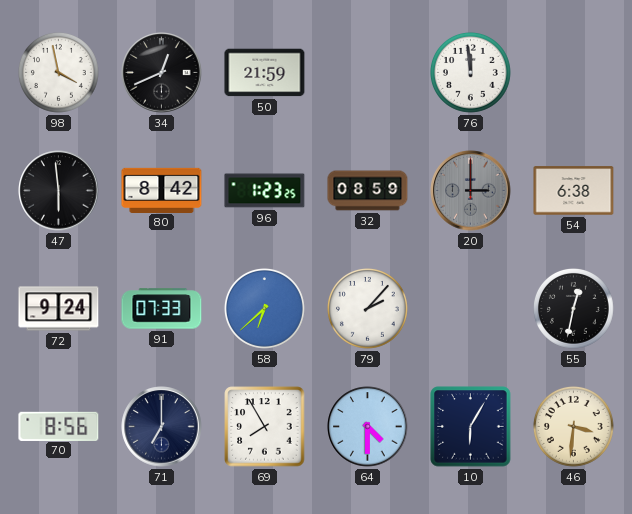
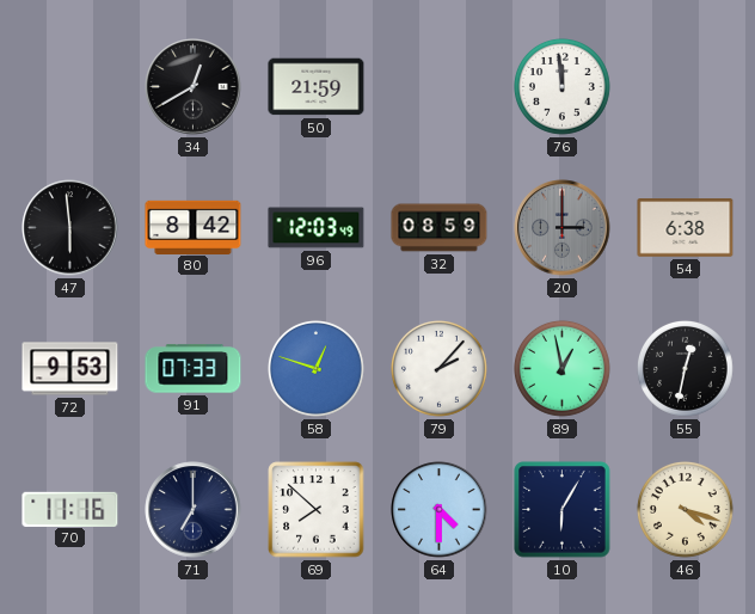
98: 3:58 -> none (58, 72)
34: 12:41 -> 12:40 (194, 87)
96: 1:23 -> 12:03 (317, 228)
72: 9:24 -> 9:53 (70, 369)
58: 6:38 -> 12:48 (315, 368)
89: none -> 12:58 (561, 368)
70: 8:56 -> 11:16 (70, 509)
69: 7:55 -> 7:52 (317, 510)
46: 3:31 -> 4:18 (685, 509)
